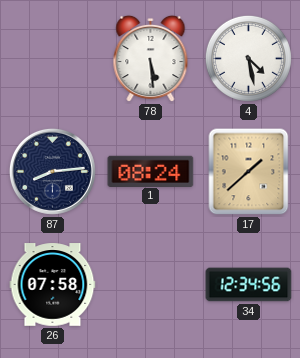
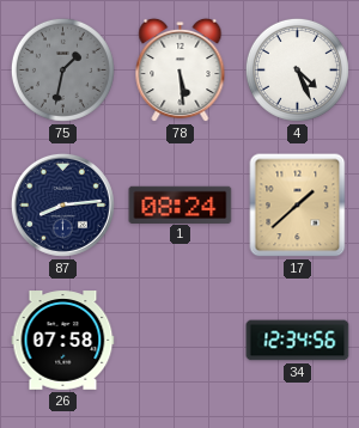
75: none -> 1:32 (62, 69)
4: 4:28 -> 4:26 (297, 69)
